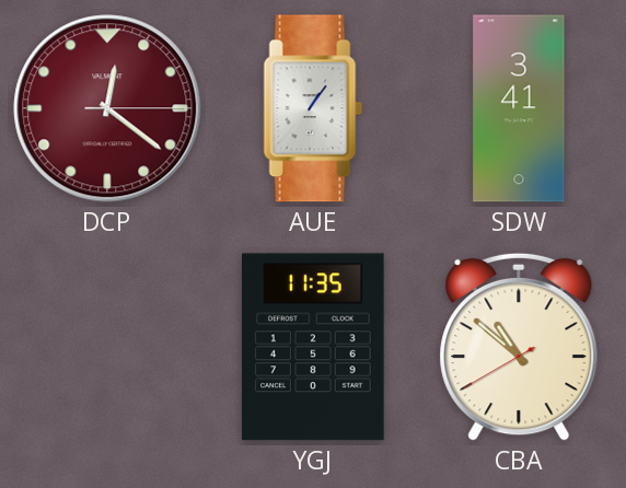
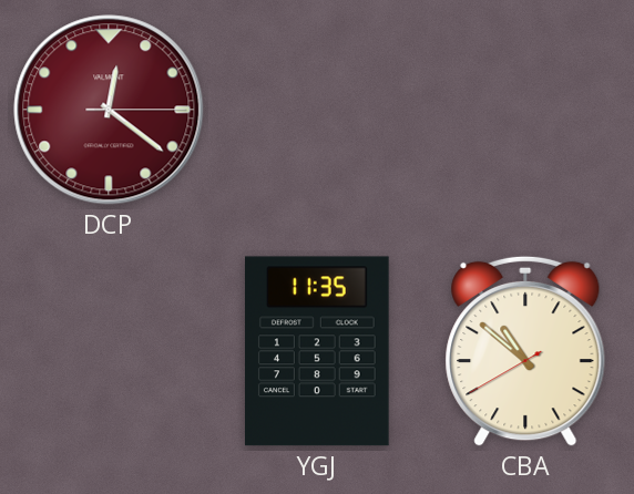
AUE: 1:06 -> none (313, 108)
SDW: 3:41 -> none (519, 108)
